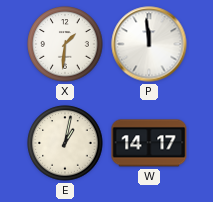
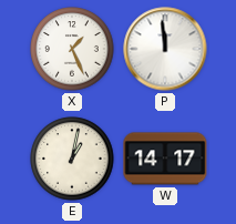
X: 1:31 -> 1:26 (72, 49)
